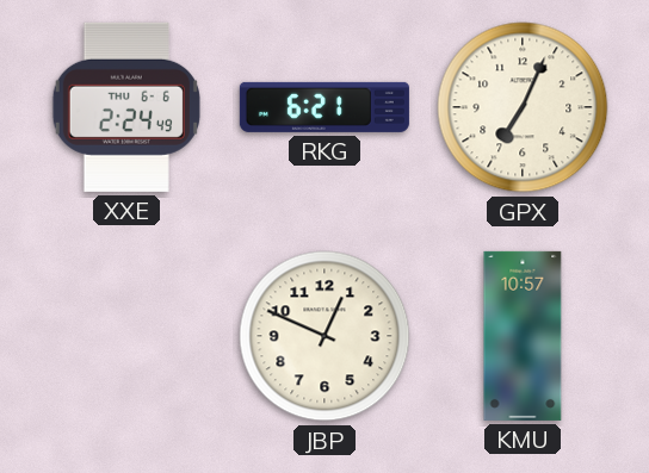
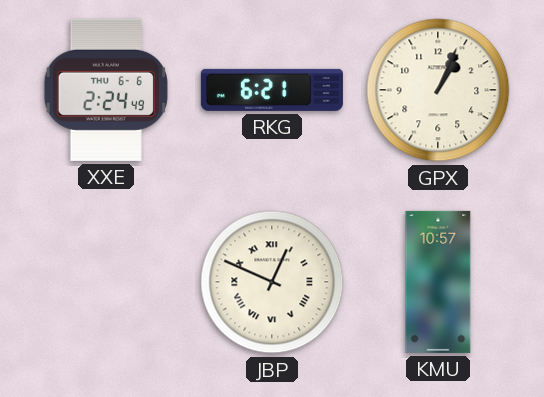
GPX: 7:04 -> 1:04 (438, 90)
JBP numerals: Arabic -> Roman (272, 282)
